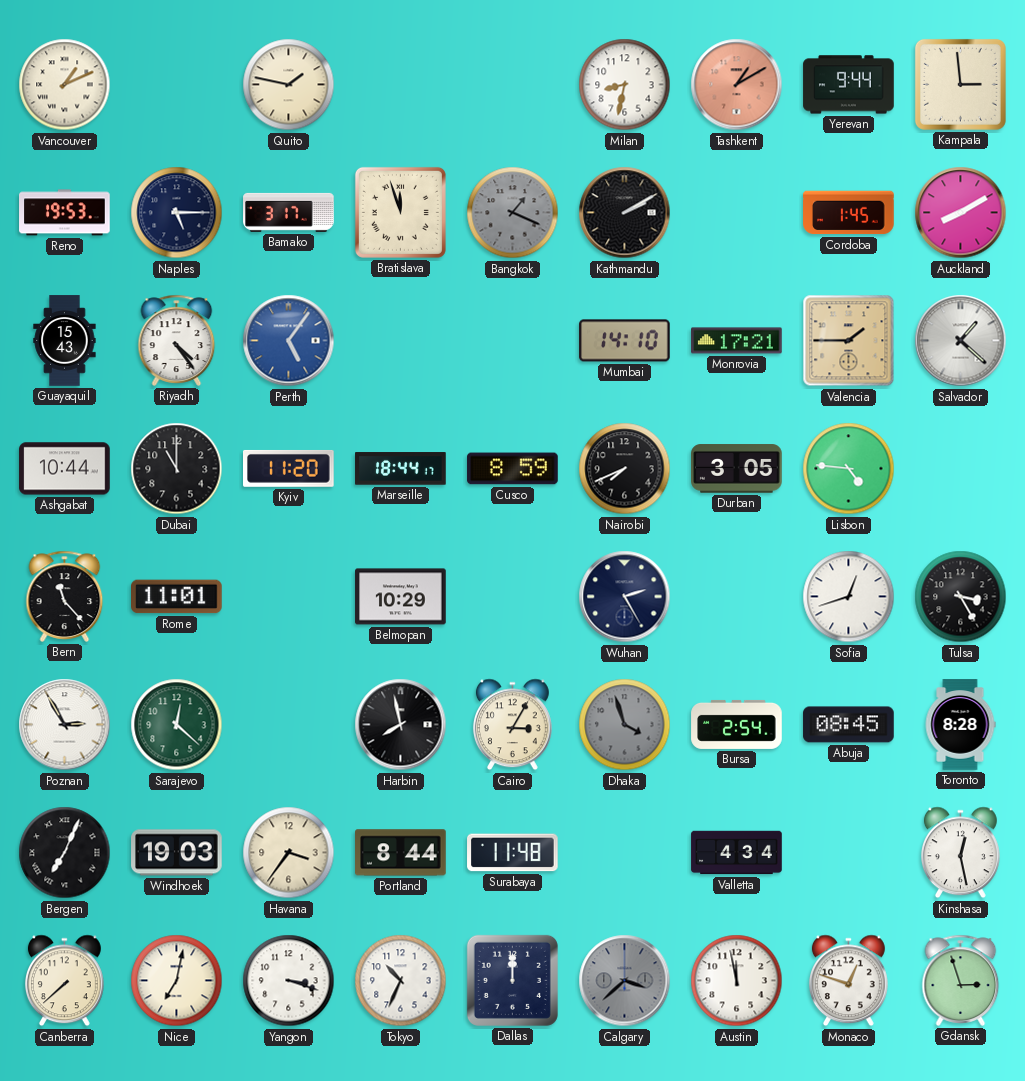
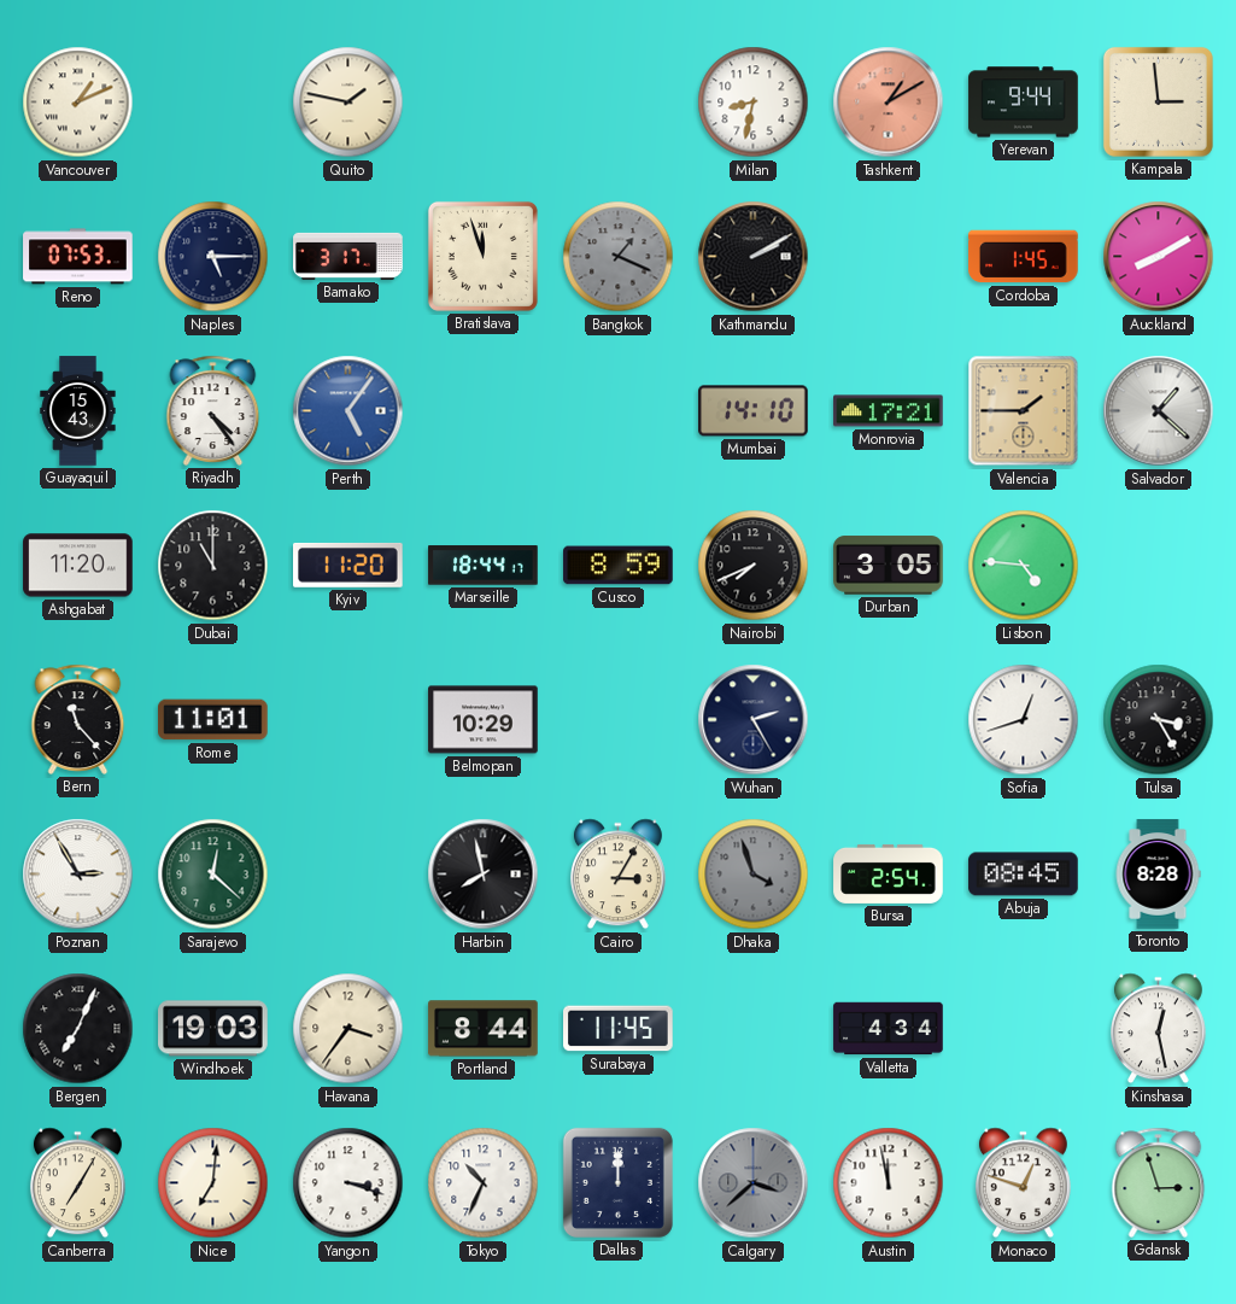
Reno: 19:53 -> 07:53 (78, 257)
Ashgabat: 10:44 -> 11:20 (78, 566)
Surabaya: 11:48 -> 11:45 (619, 1029)
Canberra: 7:38 -> 7:05 (77, 1183)
Nice: 7:02 -> 7:01 (213, 1183)
